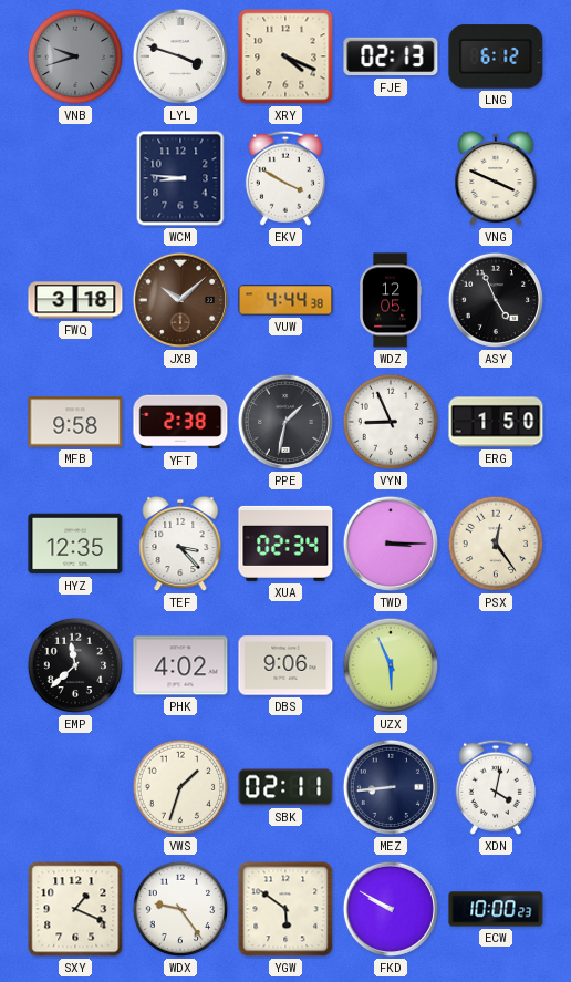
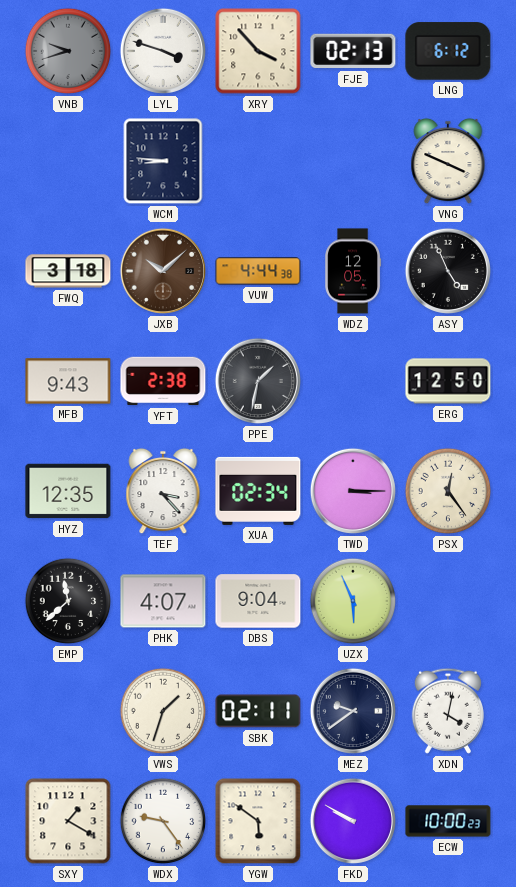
XRY: 4:19 -> 3:53 (258, 51)
EKV: 3:50 -> none (285, 178)
MFB: 9:58 -> 9:43 (68, 381)
VYN: 8:56 -> none (391, 422)
ERG: 1:50 -> 12:50 (448, 381)
PHK: 4:02 -> 4:07 (163, 601)
DBS: 9:06 -> 9:04 (258, 601)
MEZ: 8:44 -> 9:39 (353, 711)
SXY: 1:19 -> 1:20 (68, 821)
